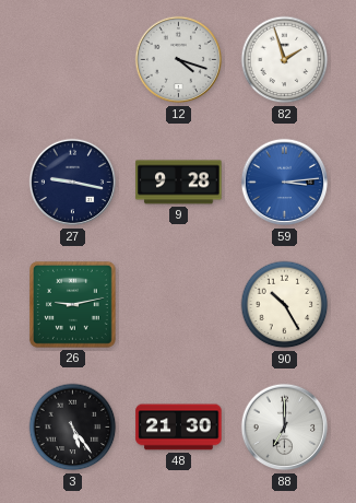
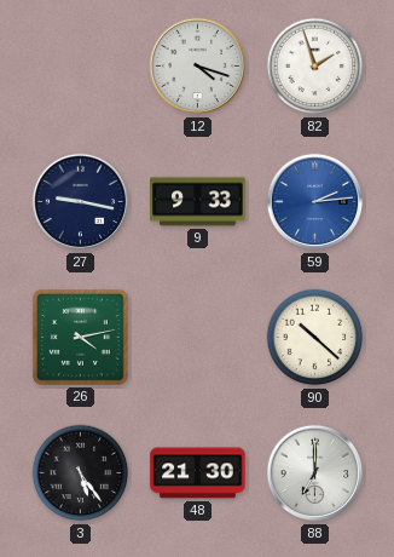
9: 9:28 -> 9:33 (198, 202)
59: 3:14 -> 2:14 (315, 202)
26: 9:13 -> 4:13 (81, 338)
90: 10:25 -> 10:22 (315, 338)
